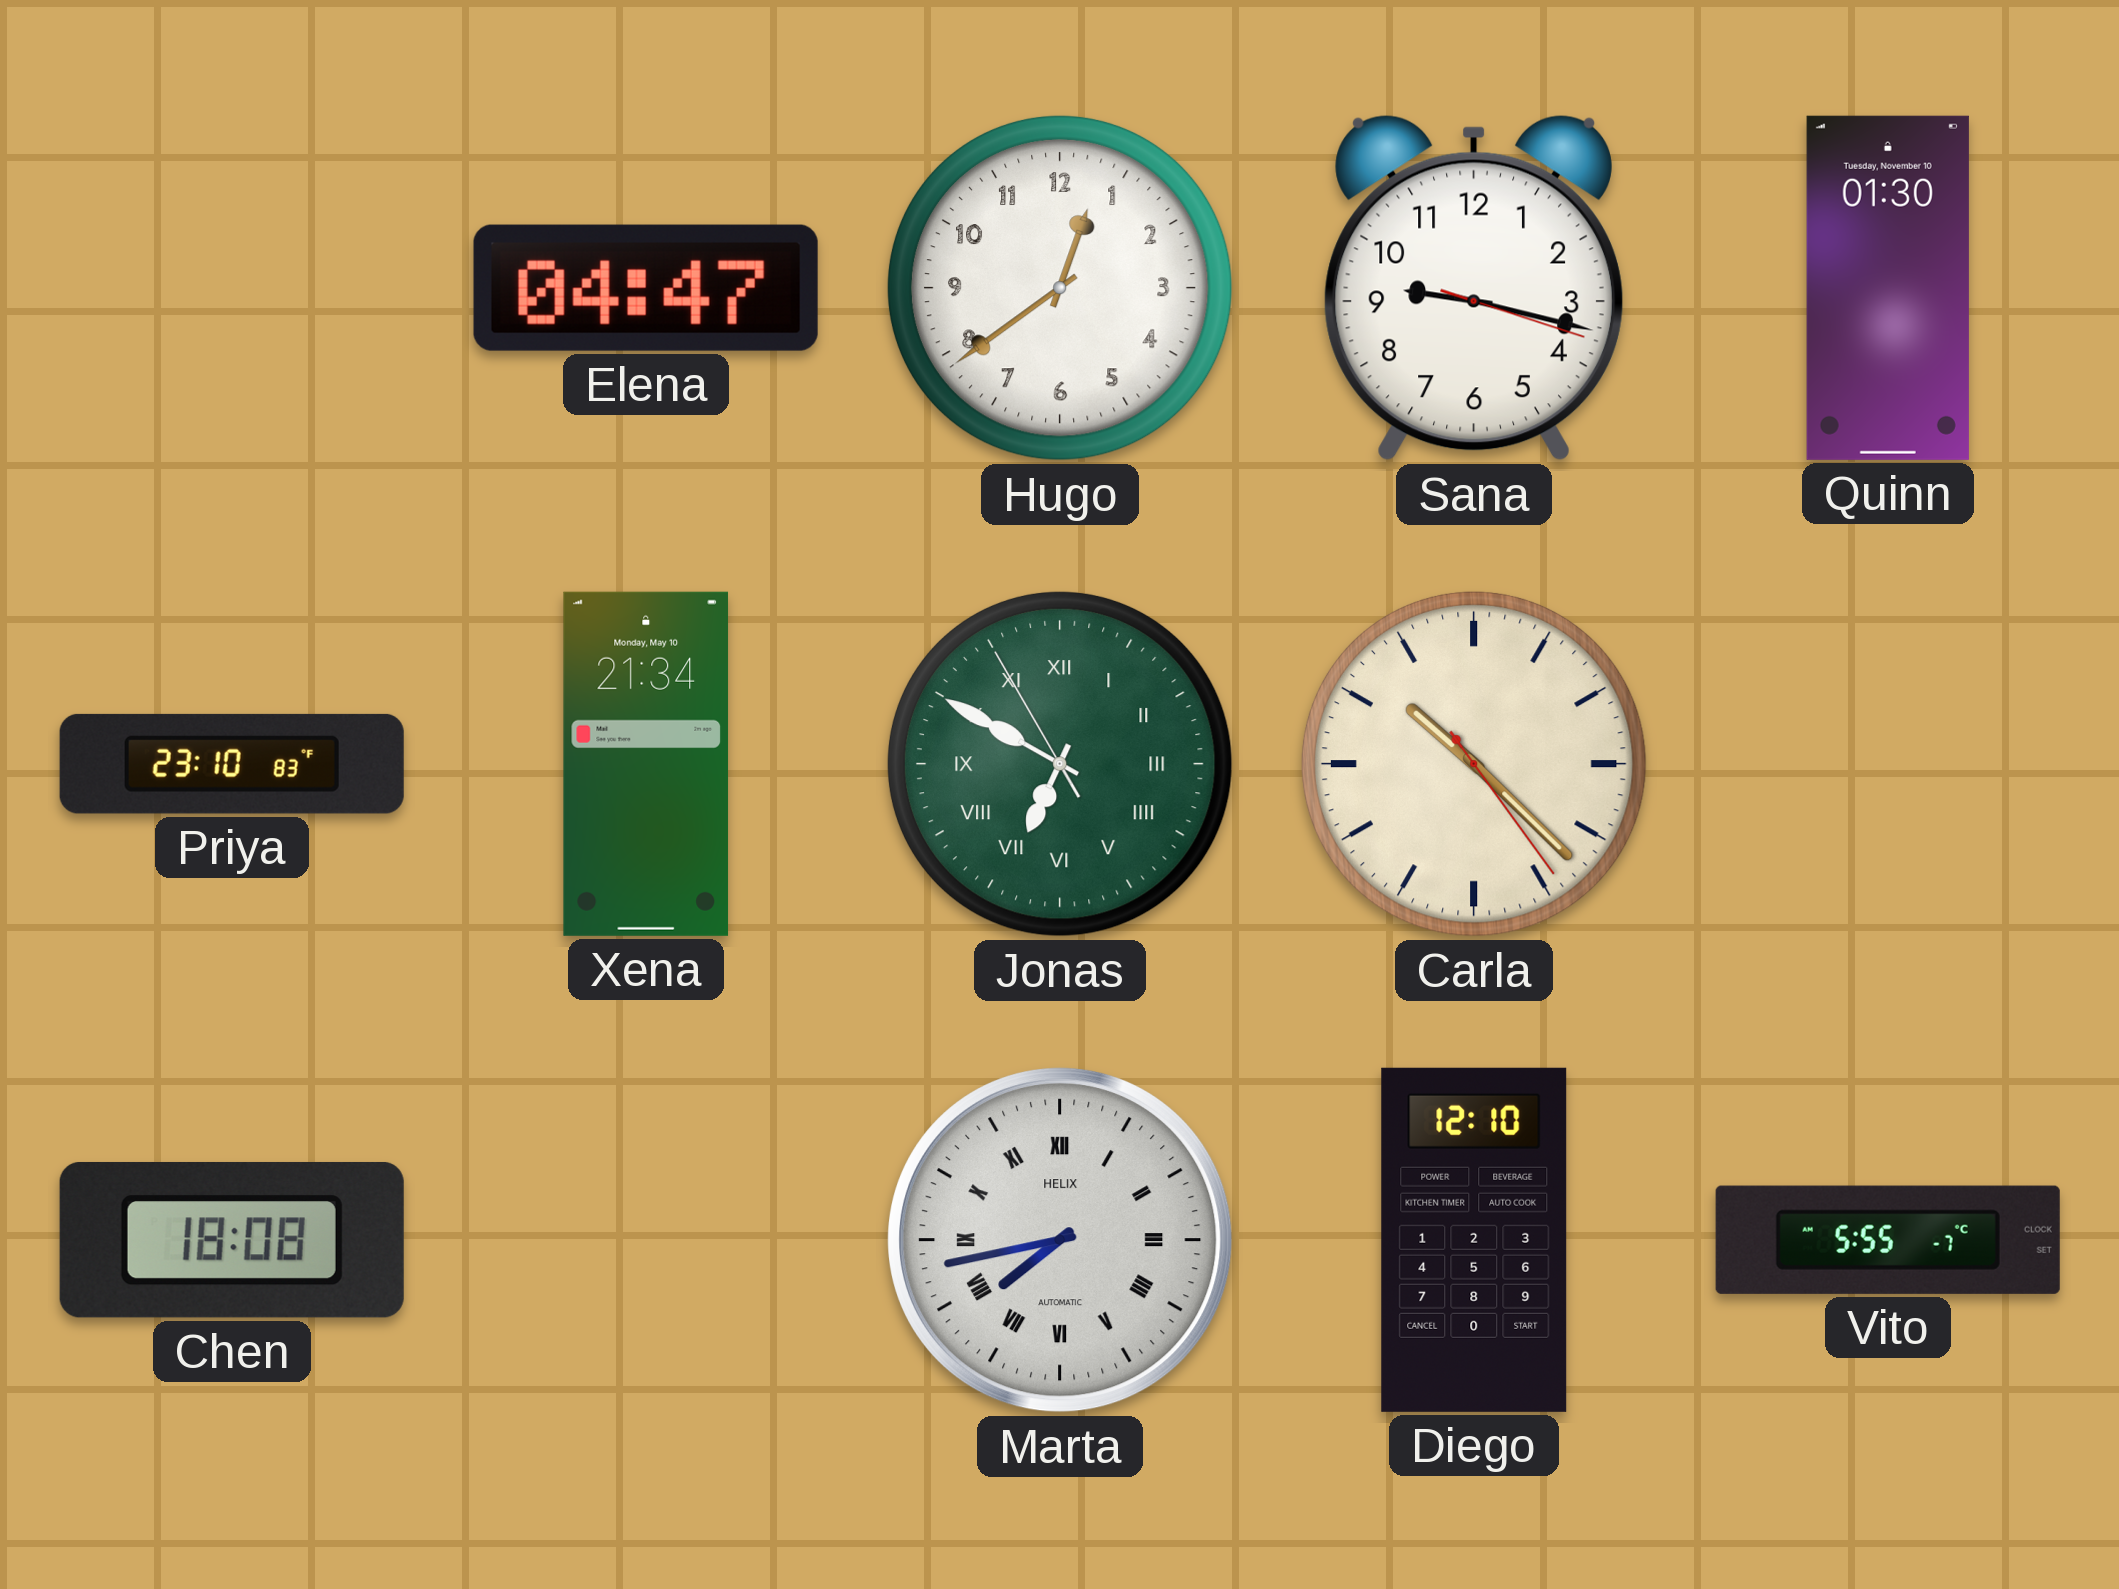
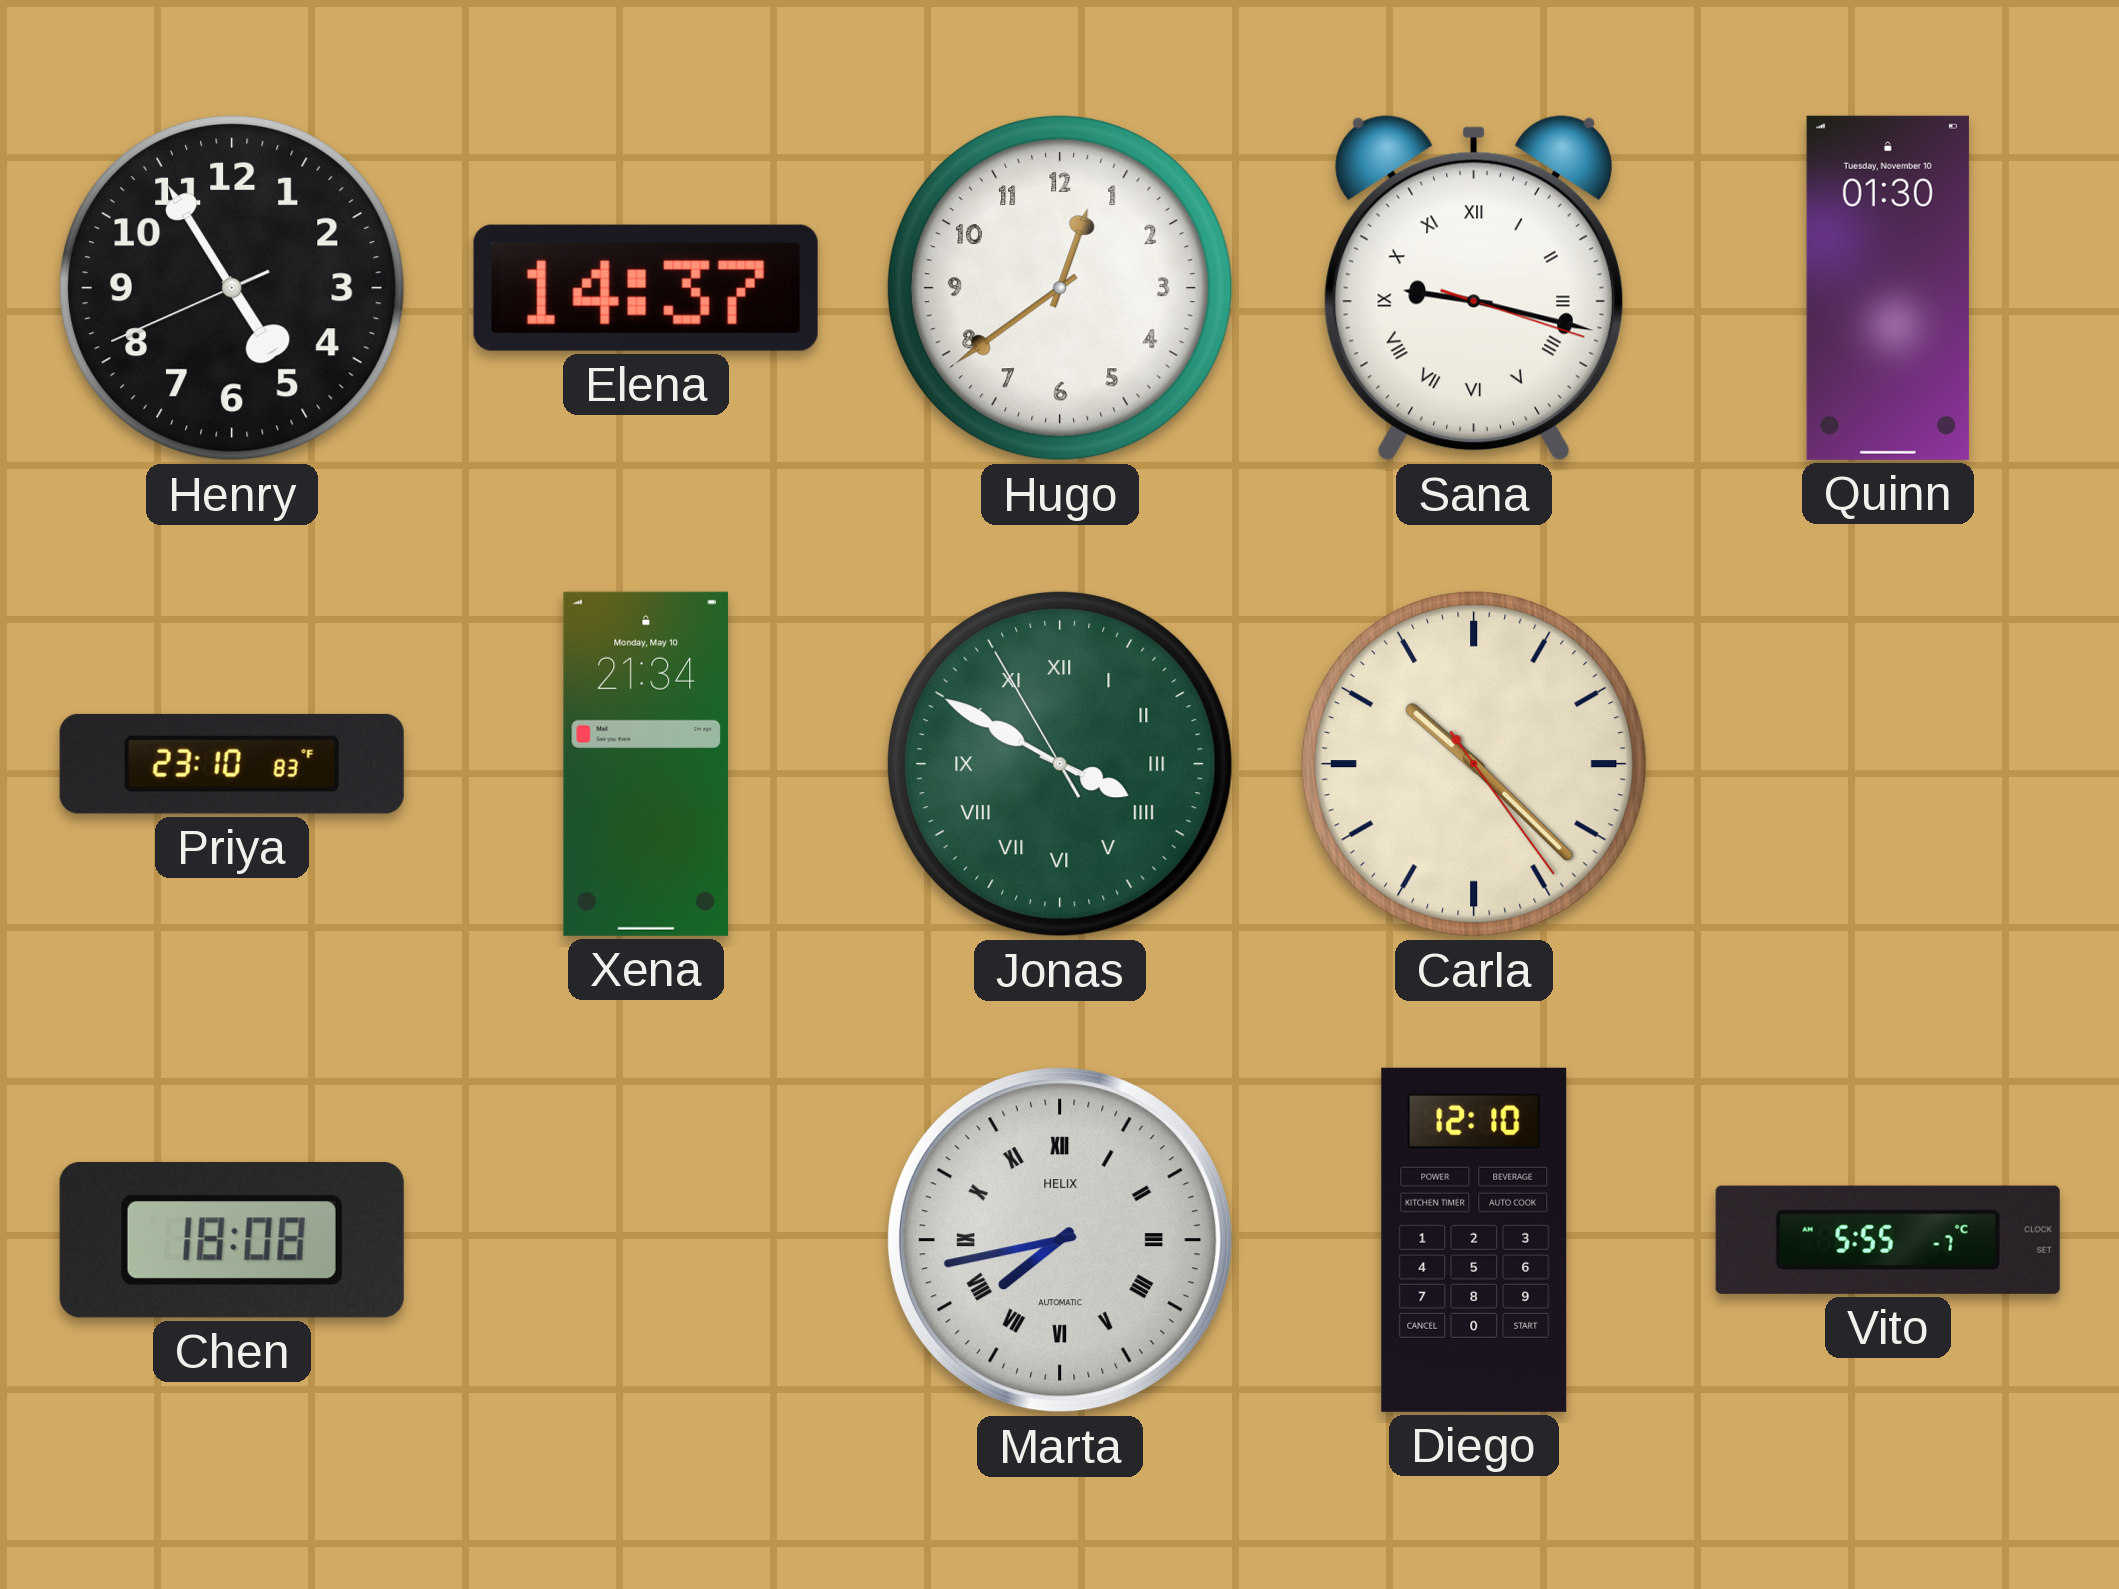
Henry: none -> 4:54 (232, 288)
Elena: 04:47 -> 14:37 (646, 288)
Sana numerals: Arabic -> Roman (1474, 288)
Jonas: 6:49 -> 3:49 (1060, 764)
